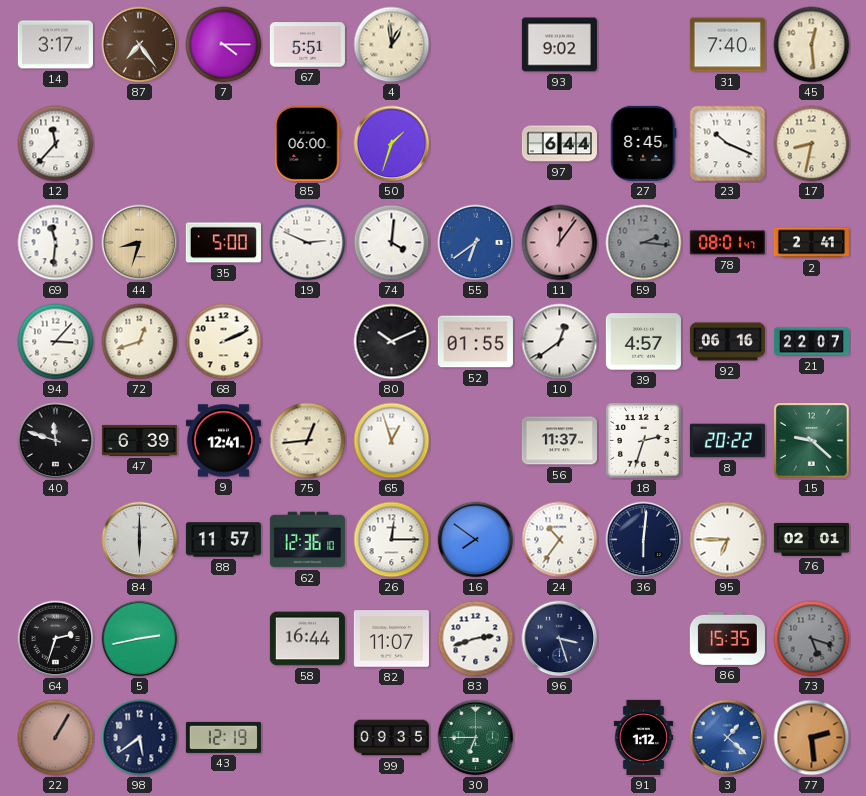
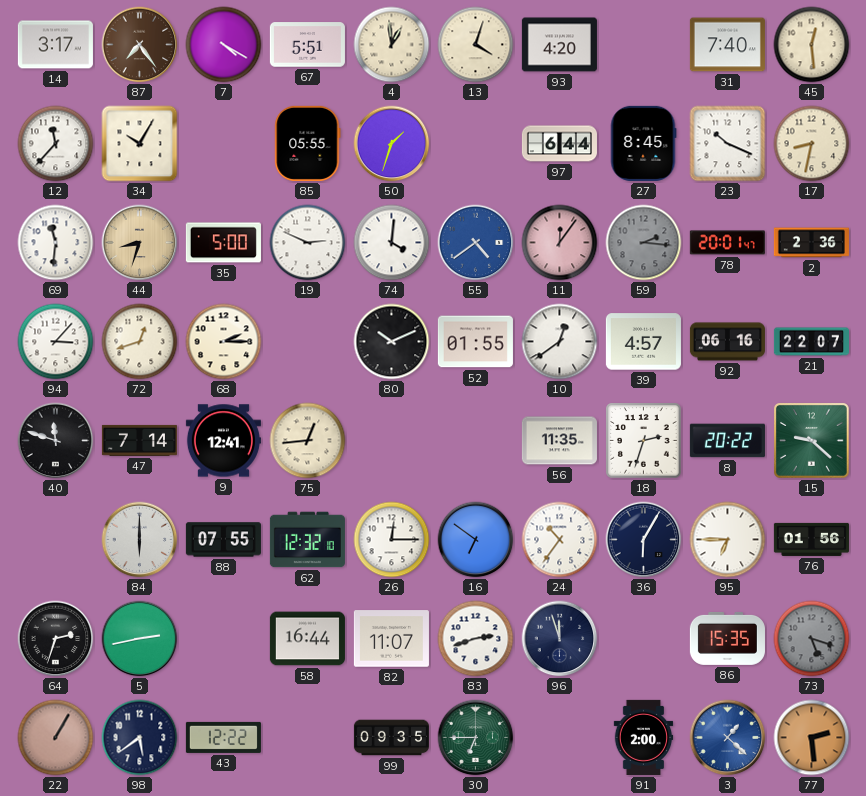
7: 4:15 -> 4:20 (224, 45)
13: none -> 4:03 (476, 45)
93: 9:02 -> 4:20 (559, 45)
34: none -> 10:05 (140, 144)
85: 06:00 -> 05:55 (308, 143)
55: 6:39 -> 4:39 (476, 243)
78: 08:01 -> 20:01 (727, 243)
2: 2:41 -> 2:36 (811, 243)
68: 2:11 -> 2:15 (224, 342)
47: 6:39 -> 7:14 (139, 440)
65: 12:57 -> none (392, 441)
56: 11:37 -> 11:35 (559, 441)
88: 11:57 -> 07:55 (223, 540)
62: 12:36 -> 12:32 (307, 540)
16: 7:51 -> 6:51 (476, 540)
36: 6:01 -> 6:05 (644, 540)
76: 02:01 -> 01:56 (811, 539)
96: 3:27 -> 11:57 (560, 639)
43: 12:19 -> 12:22 (223, 737)
91: 1:12 -> 2:00 (644, 737)
